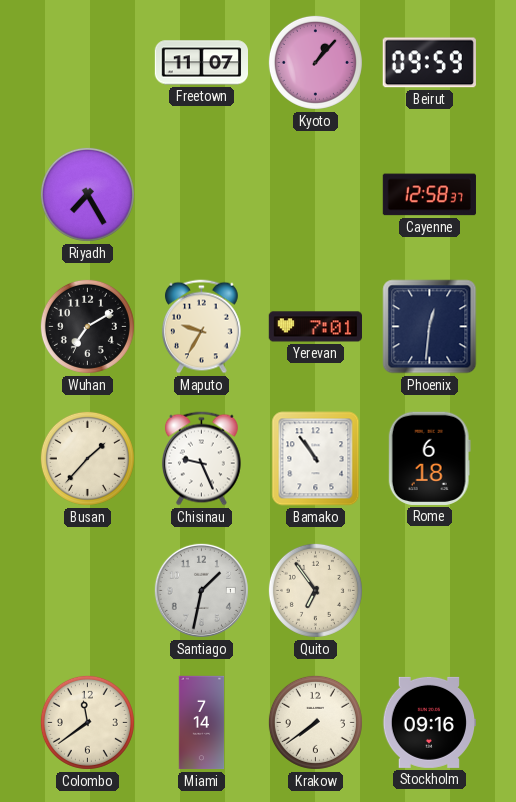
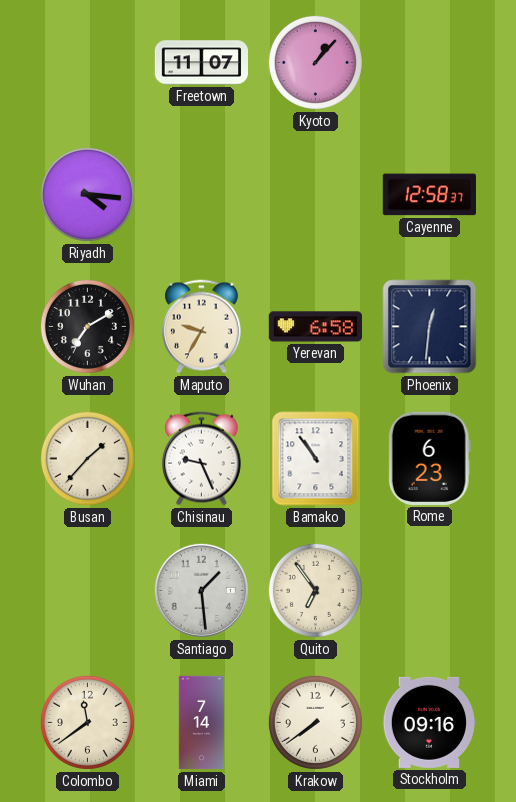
Beirut: 09:59 -> none (429, 63)
Riyadh: 7:25 -> 4:16 (87, 194)
Yerevan: 7:01 -> 6:58 (315, 327)
Rome: 6:18 -> 6:23 (429, 458)
Santiago: 1:32 -> 1:29 (201, 590)
